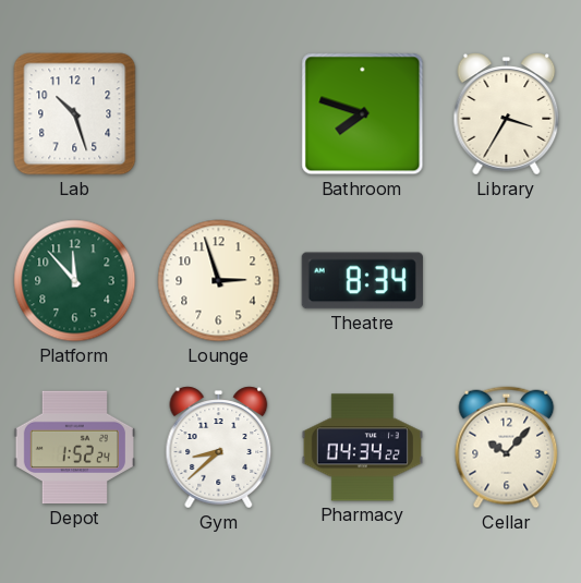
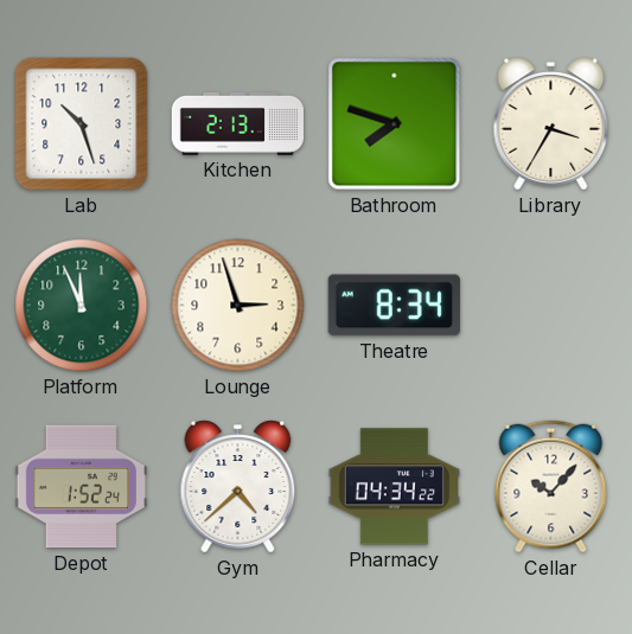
Kitchen: none -> 2:13 (237, 123)
Platform: 11:53 -> 11:56 (82, 306)
Gym: 8:38 -> 4:38 (238, 487)
